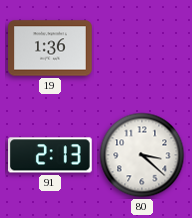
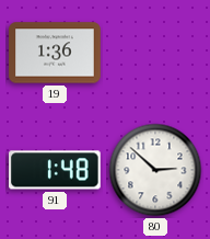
91: 2:13 -> 1:48 (56, 170)
80: 3:22 -> 2:52 (155, 170)
